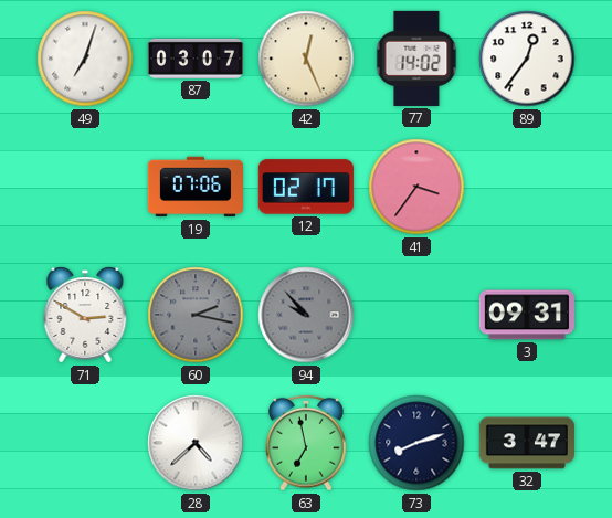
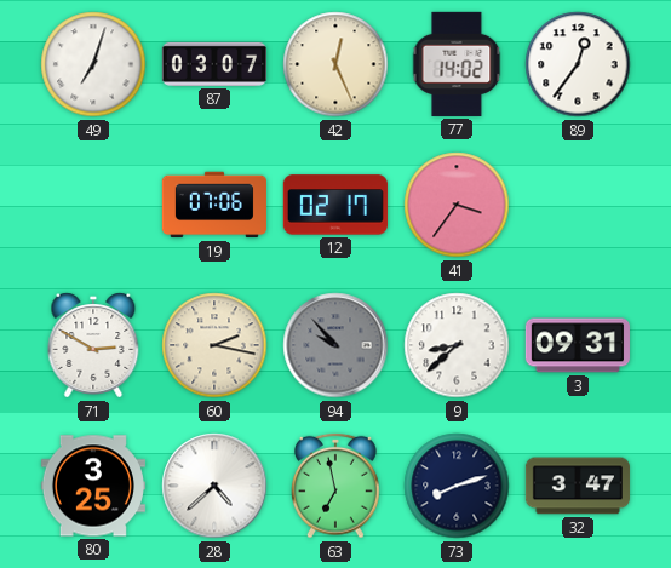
60 dial: grey -> cream (214, 345)
9: none -> 8:38 (457, 345)
80: none -> 3:25 (93, 486)
